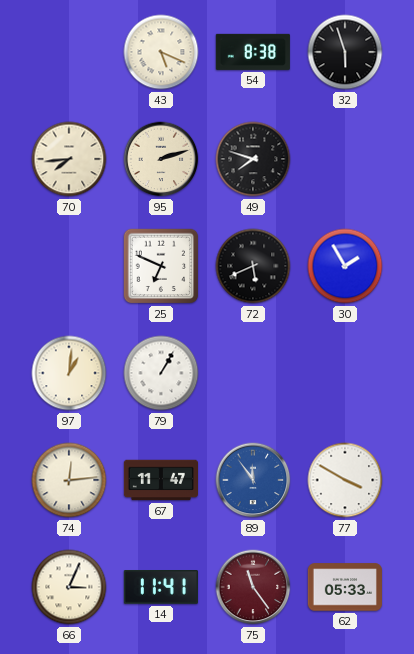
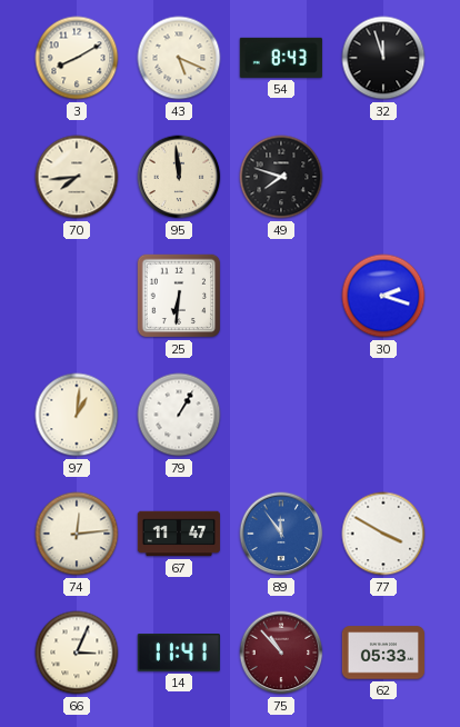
3: none -> 8:10 (77, 58)
54: 8:38 -> 8:43 (281, 58)
32: 5:57 -> 11:57 (383, 58)
95: 2:12 -> 11:59 (179, 177)
25: 6:49 -> 6:31 (179, 296)
72: 5:41 -> none (253, 266)
30: 1:55 -> 2:18 (383, 296)
75: 11:24 -> 10:53 (281, 653)
